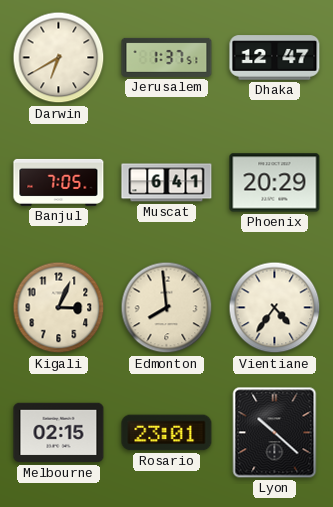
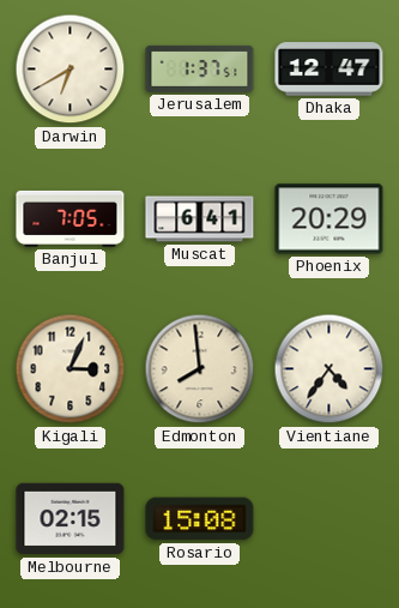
Rosario: 23:01 -> 15:08 (200, 519)
Lyon: 10:22 -> none (275, 433)
